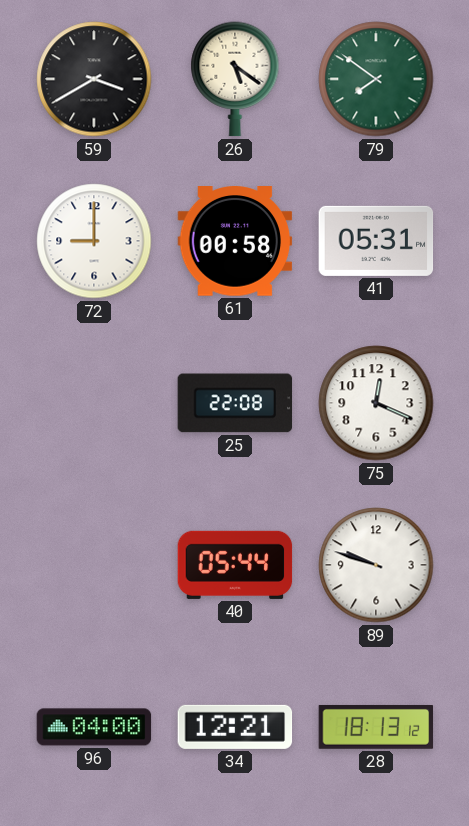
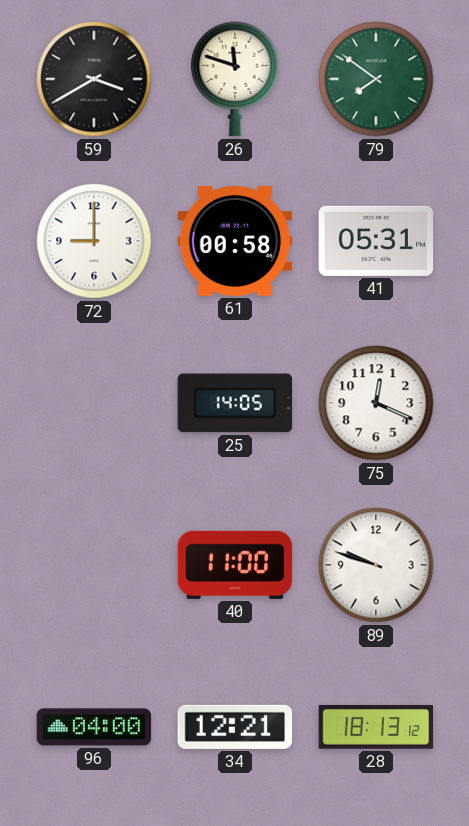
26: 5:21 -> 11:48 (235, 79)
25: 22:08 -> 14:05 (235, 403)
40: 05:44 -> 11:00 (235, 565)
